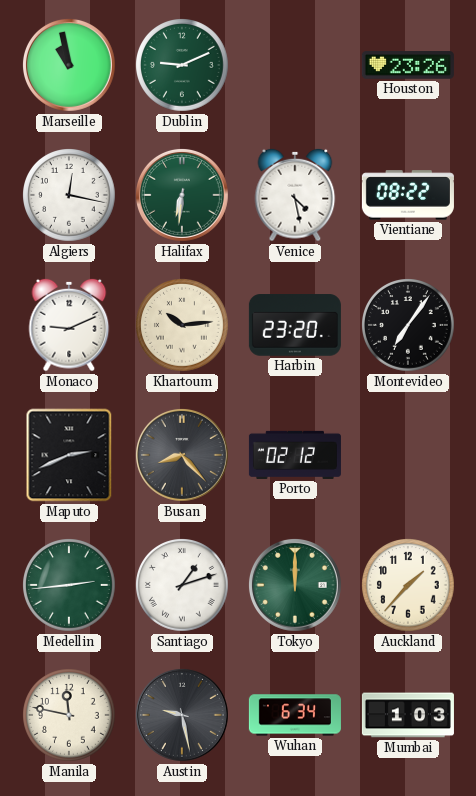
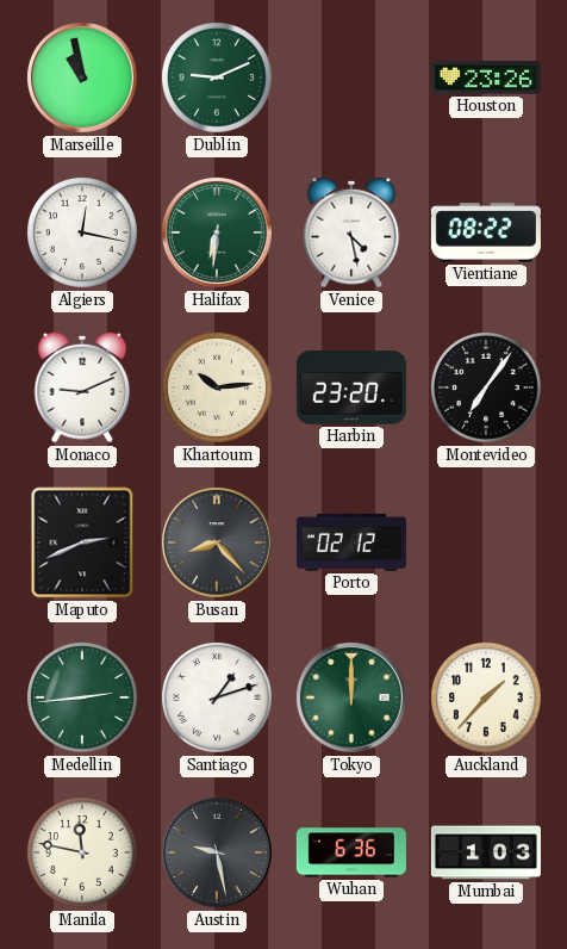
Wuhan: 6:34 -> 6:36 (351, 852)
